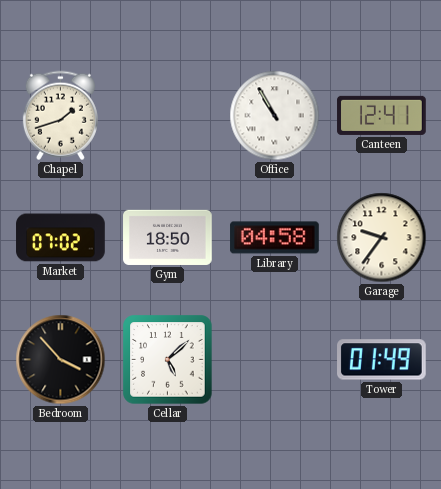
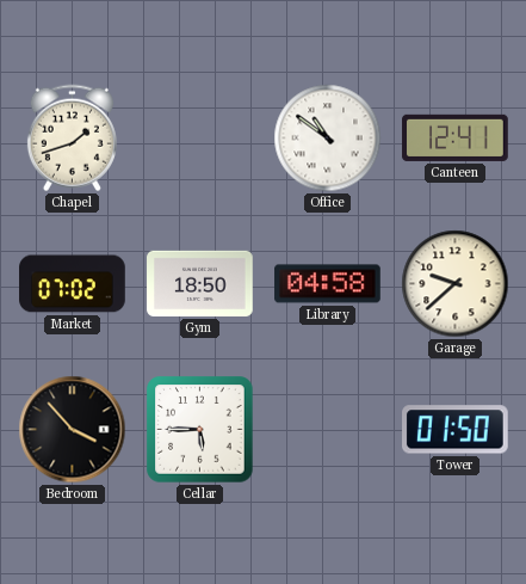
Office: 10:55 -> 10:51 (328, 139)
Garage: 9:36 -> 9:38 (456, 284)
Cellar: 5:08 -> 5:45 (200, 430)
Tower: 01:49 -> 01:50 (456, 430)
